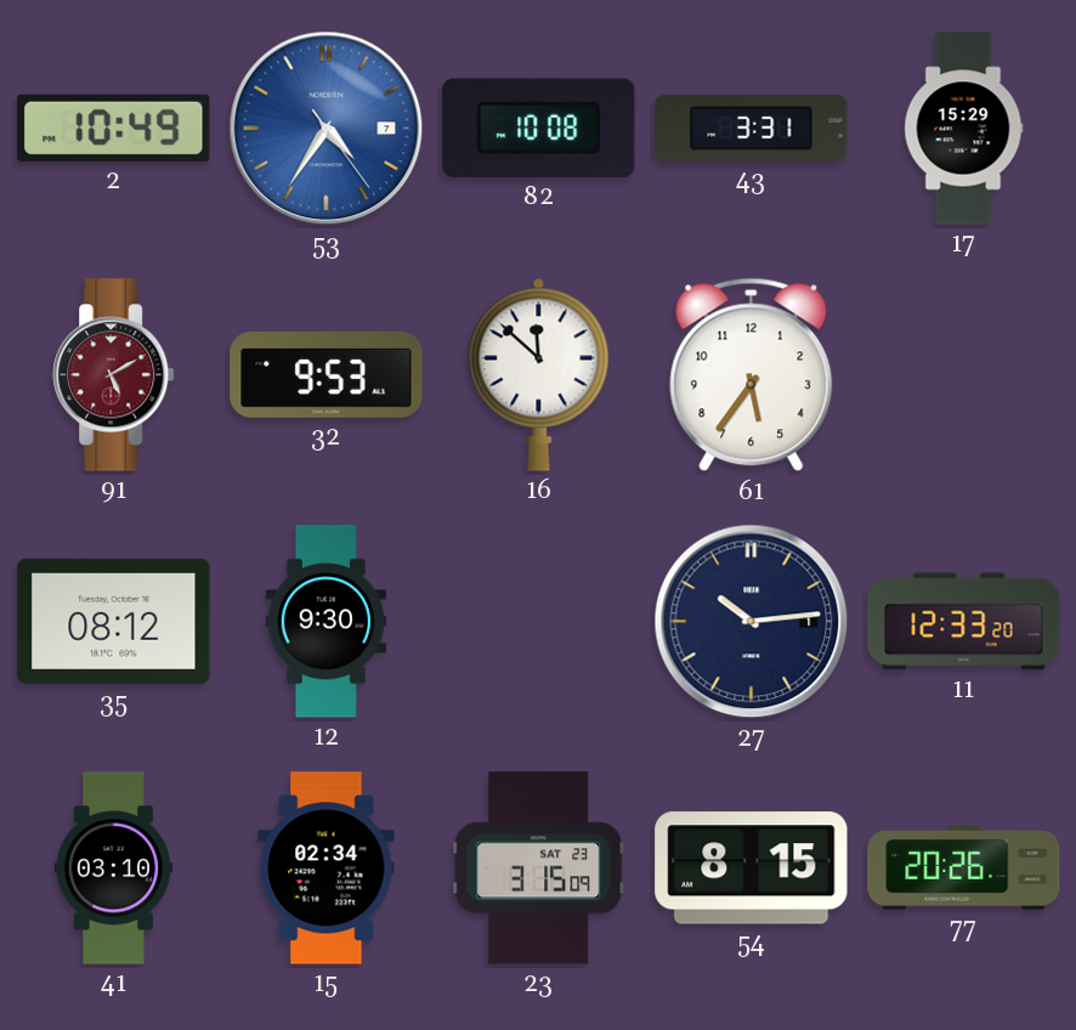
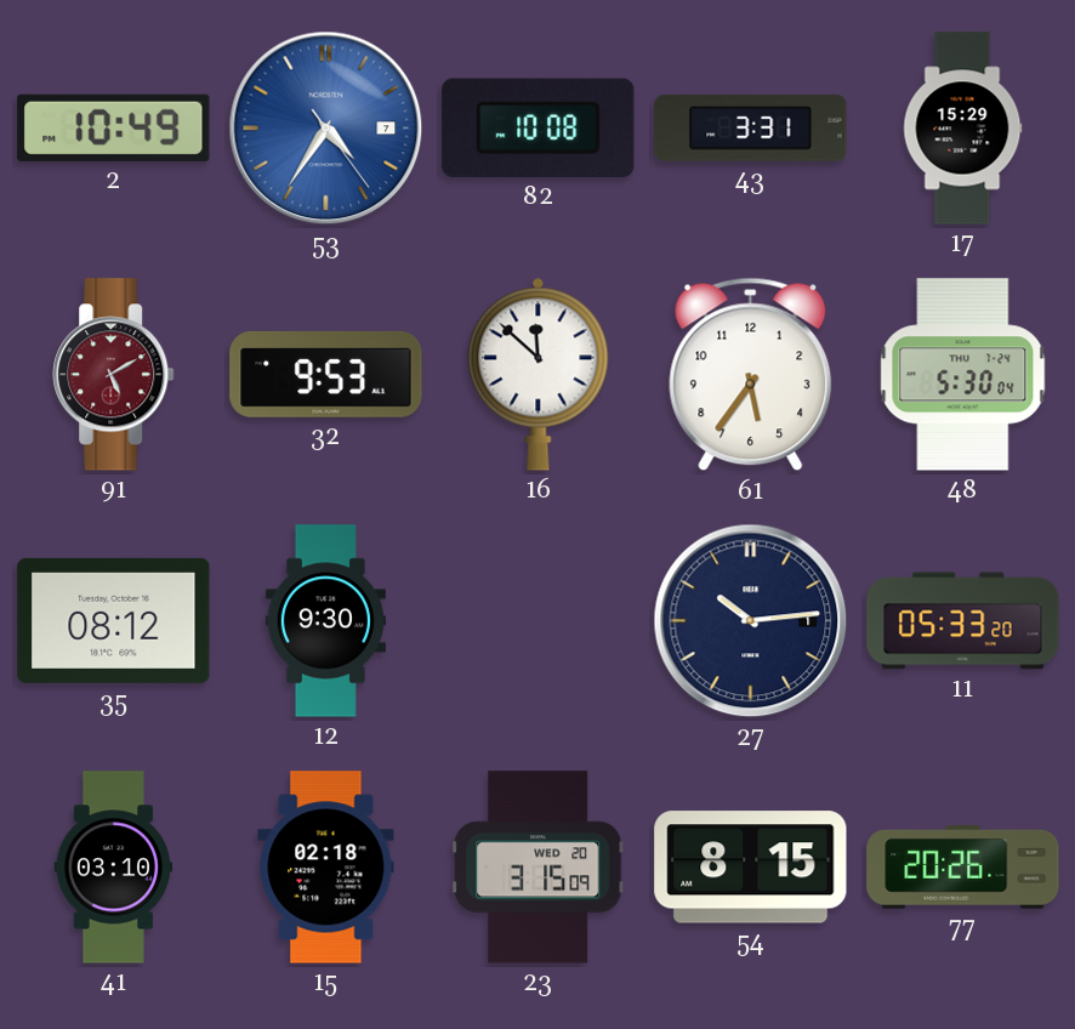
48: none -> 5:30 (963, 375)
11: 12:33 -> 05:33 (963, 621)
15: 02:34 -> 02:18 (326, 868)
23 date: SAT 23 -> WED 20 (539, 868)
